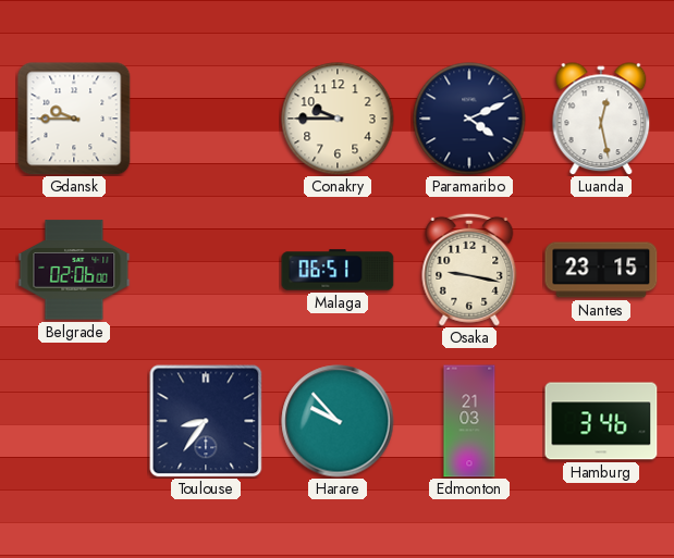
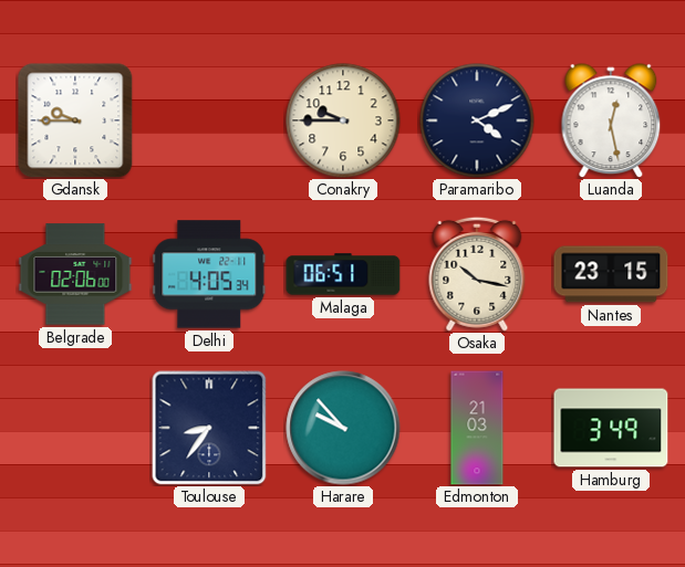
Delhi: none -> 4:05 (209, 274)
Osaka: 9:17 -> 10:17 (477, 274)
Hamburg: 3:46 -> 3:49 (611, 428)
